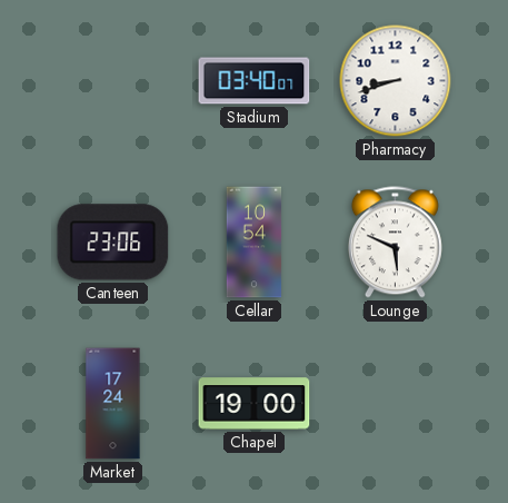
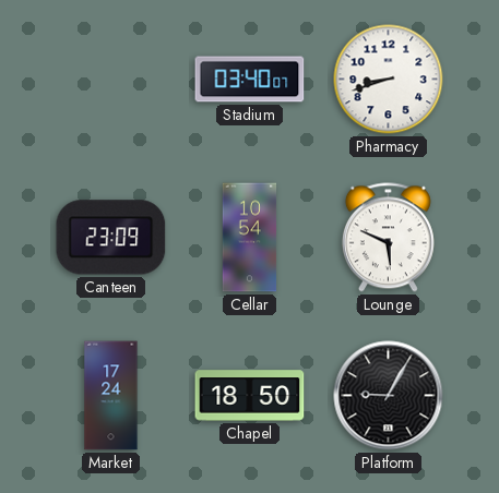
Canteen: 23:06 -> 23:09 (111, 238)
Chapel: 19:00 -> 18:50 (250, 396)
Platform: none -> 9:05 (389, 396)
